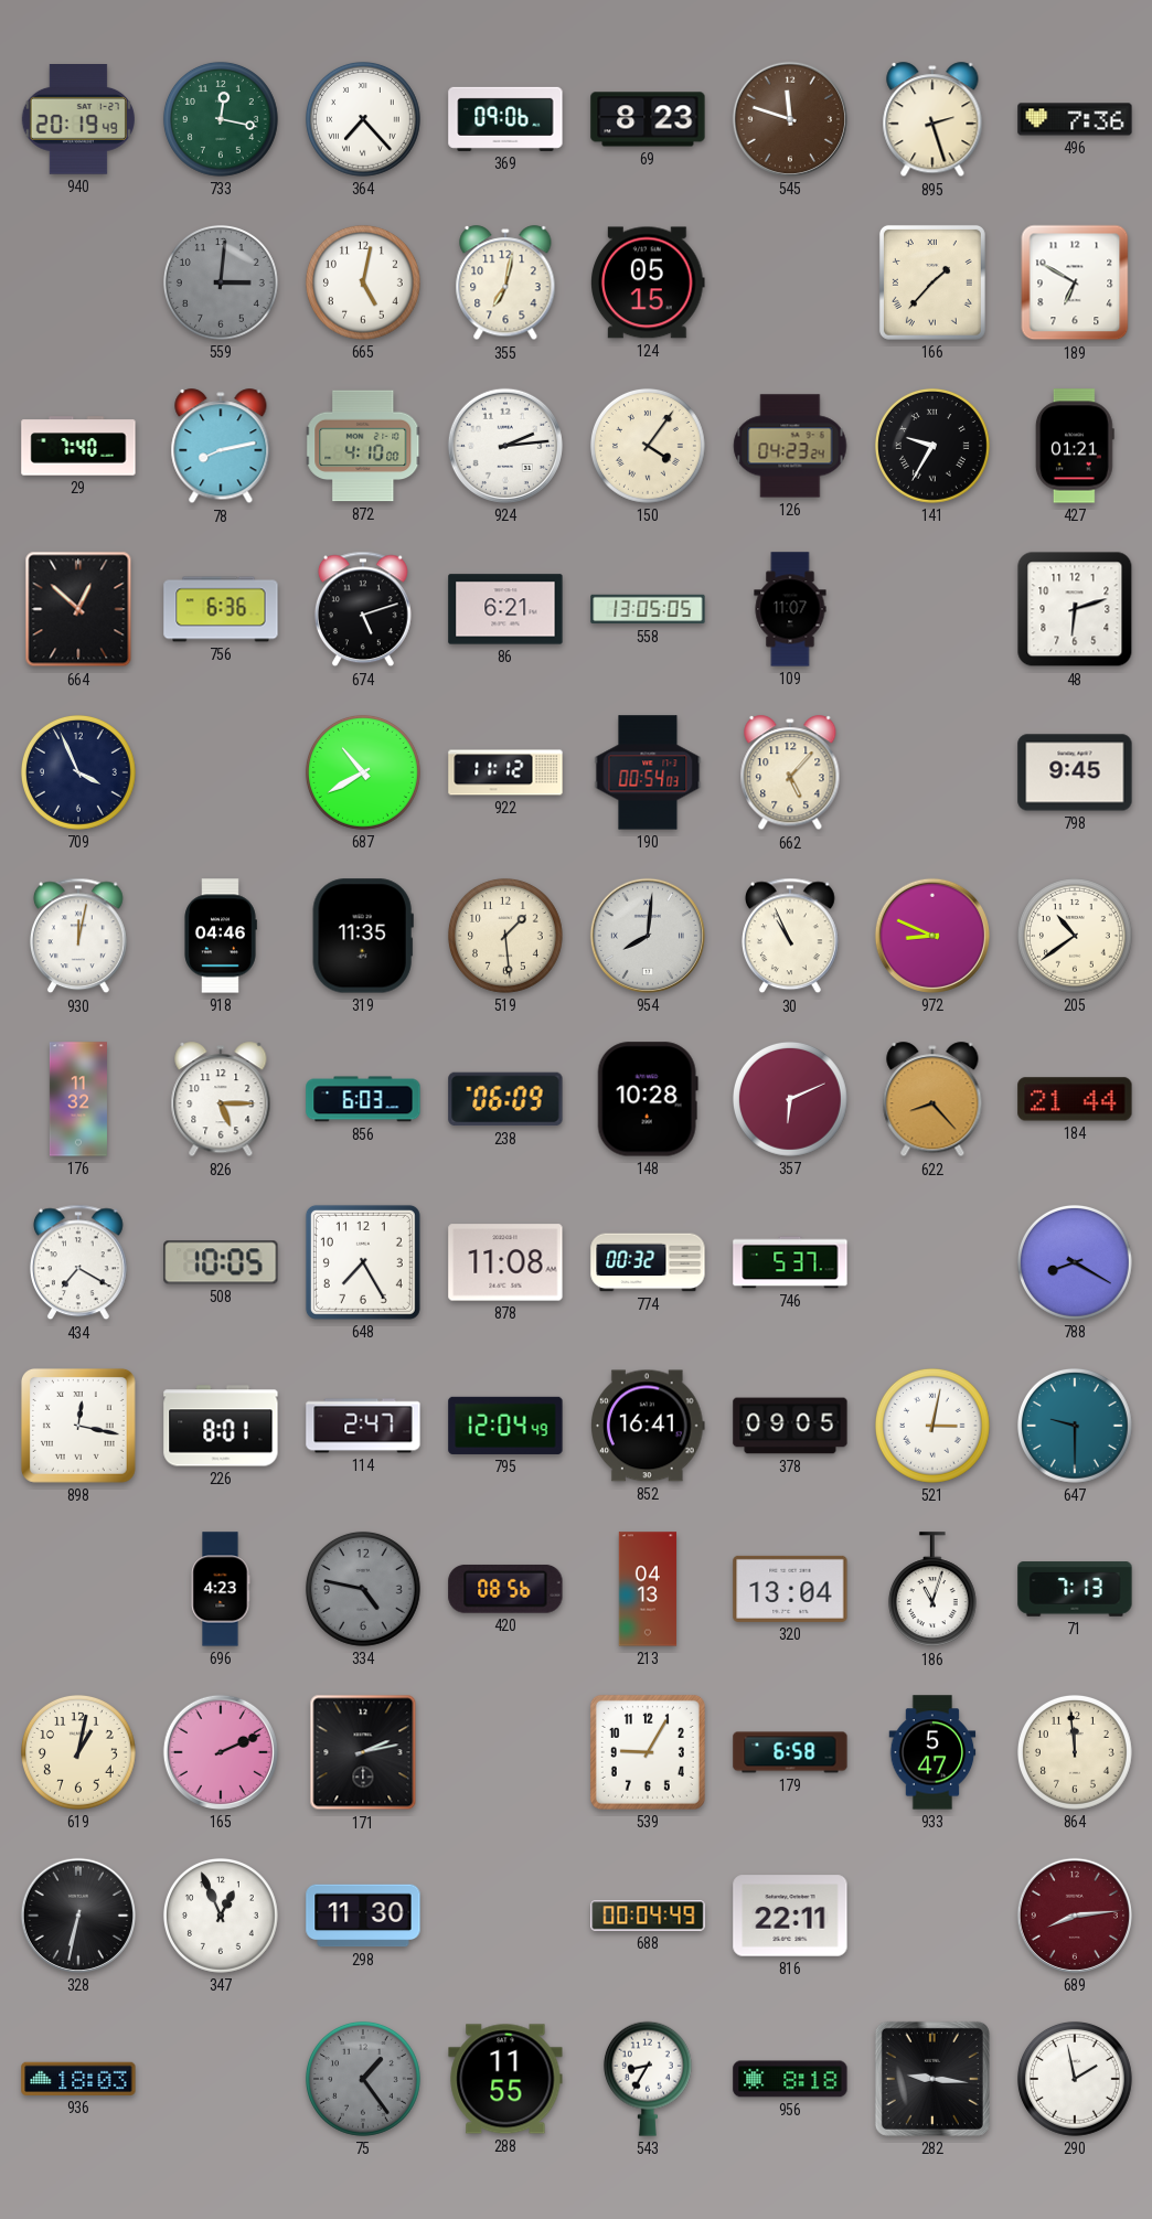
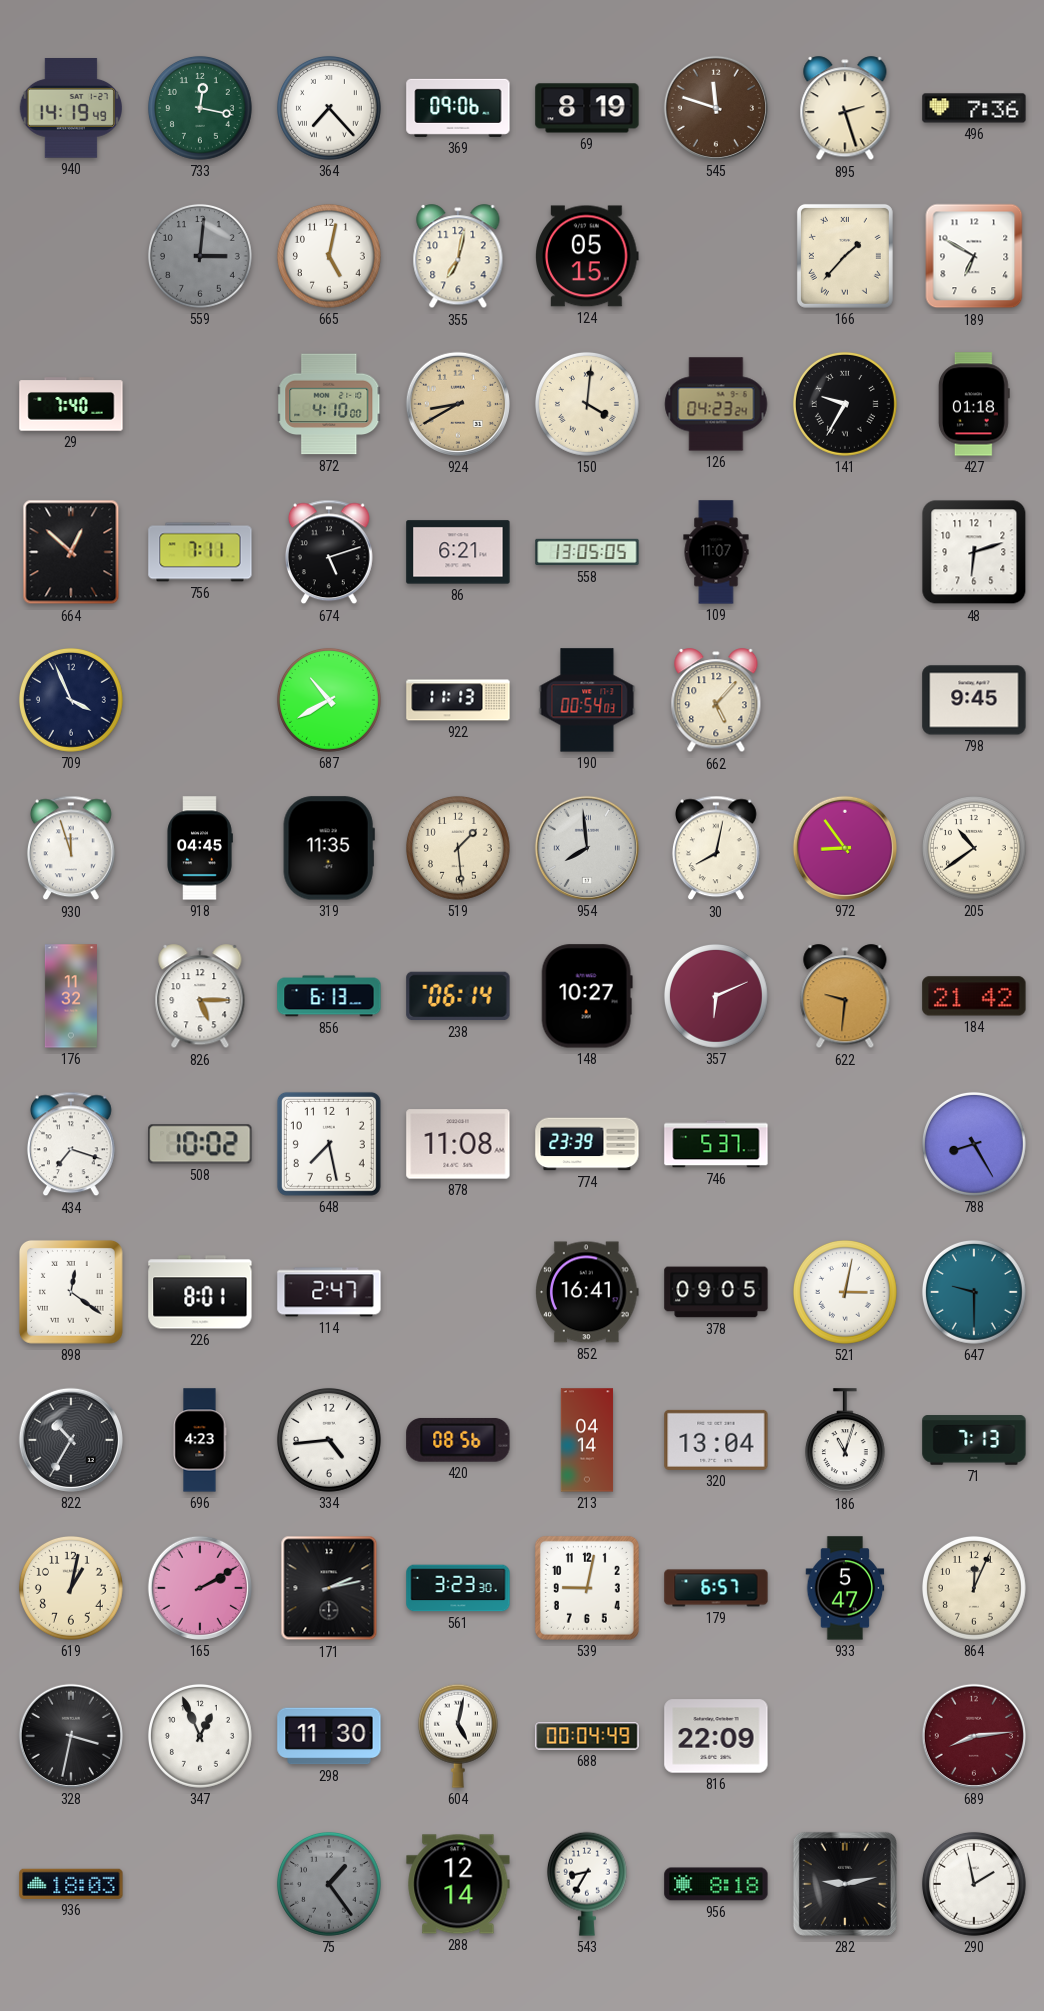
940: 20:19 -> 14:19 (71, 109)
69: 8:23 -> 8:19 (587, 108)
78: 8:13 -> none (221, 447)
924: 2:14 -> 8:40 (458, 404)
924 dial: white -> champagne (458, 404)
150: 4:06 -> 4:01 (587, 404)
427: 01:21 -> 01:18 (974, 404)
756: 6:36 -> 7:11 (200, 552)
922: 11:12 -> 11:13 (458, 700)
930: 12:02 -> 11:57 (71, 848)
918: 04:46 -> 04:45 (200, 848)
954: 8:01 -> 7:59 (587, 848)
30: 10:56 -> 8:02 (716, 848)
972: 8:49 -> 8:54 (845, 848)
856: 6:03 -> 6:13 (329, 996)
238: 06:09 -> 06:14 (458, 996)
148: 10:28 -> 10:27 (587, 996)
622: 8:23 -> 9:31 (845, 997)
184: 21:44 -> 21:42 (974, 996)
434: 7:20 -> 7:18 (71, 1144)
508: 10:05 -> 10:02 (200, 1144)
648: 7:25 -> 7:28 (329, 1144)
774: 00:32 -> 23:39 (587, 1144)
788: 8:20 -> 8:25 (974, 1144)
898: 12:17 -> 12:21 (71, 1292)
795: 12:04 -> none (505, 1426)
822: none -> 10:35 (71, 1440)
334: 4:47 -> 4:44 (329, 1440)
334 dial: grey -> white (329, 1440)
213: 04:13 -> 04:14 (587, 1440)
165: 2:11 -> 2:10 (200, 1588)
561: none -> 3:23 (458, 1588)
539: 9:05 -> 9:02 (587, 1588)
179: 6:58 -> 6:57 (716, 1588)
864: 11:59 -> 12:04 (974, 1588)
328: 6:32 -> 3:32 (71, 1736)
604: none -> 5:02 (458, 1736)
816: 22:11 -> 22:09 (716, 1736)
288: 11:55 -> 12:14 (458, 1884)
282: 9:16 -> 9:13 (845, 1884)
